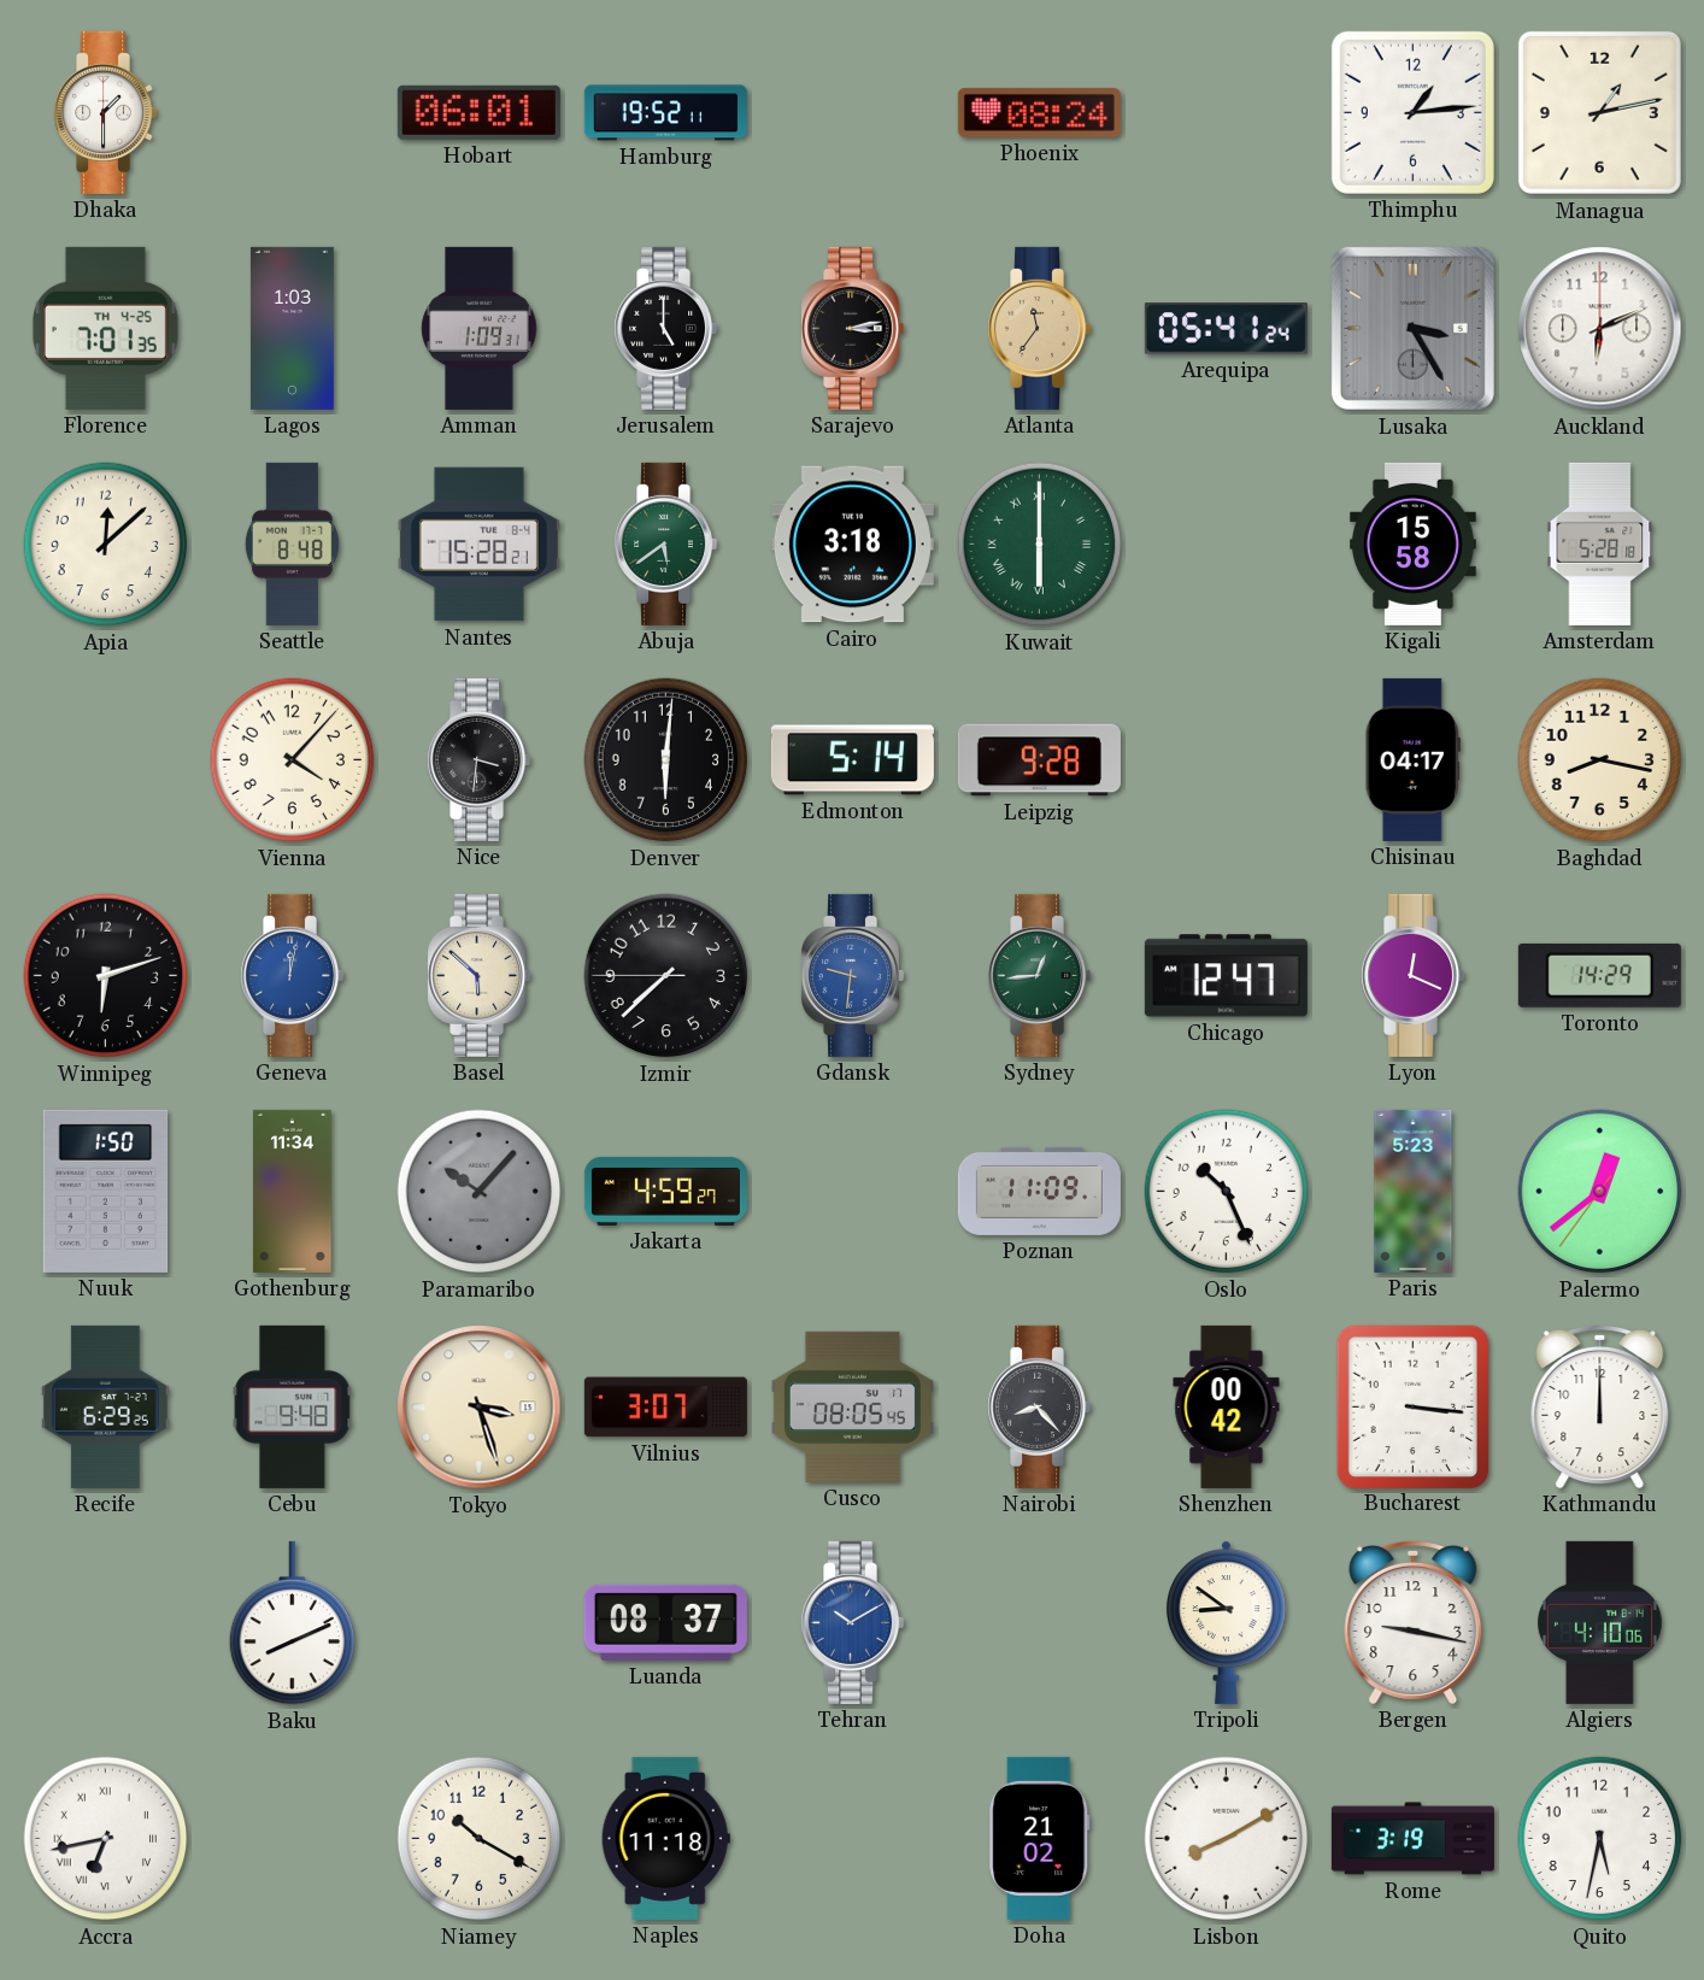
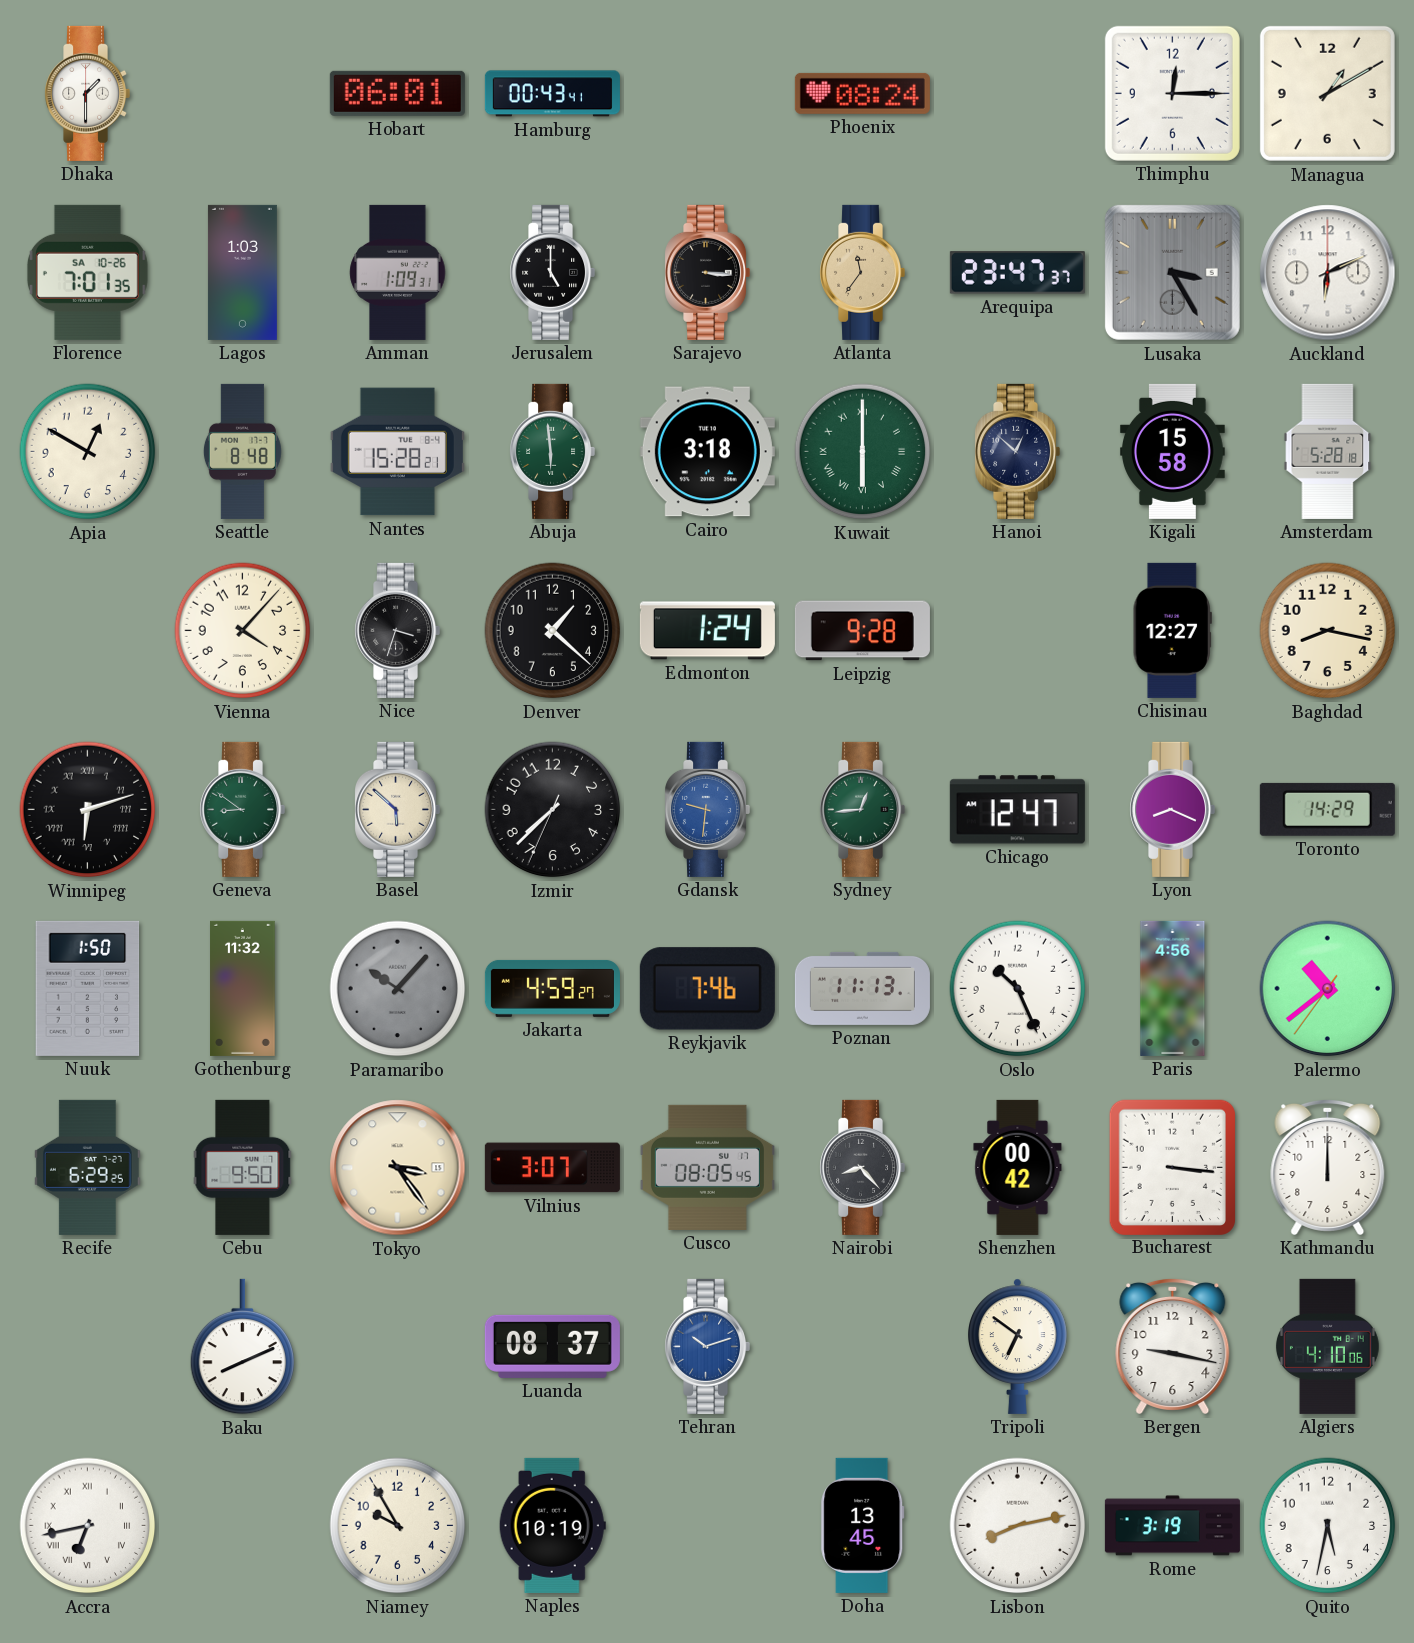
Hamburg: 19:52 -> 00:43 (552, 94)
Thimphu: 1:14 -> 12:15 (1172, 93)
Managua: 1:13 -> 1:10 (1327, 93)
Florence date: TH 4-25 -> SA 10-26 (87, 272)
Sarajevo: 3:13 -> 3:16 (708, 272)
Arequipa: 05:41 -> 23:47 (1017, 273)
Apia: 12:08 -> 12:50 (88, 452)
Abuja: 5:39 -> 5:59 (553, 451)
Hanoi: none -> 12:52 (1018, 451)
Nice: 3:31 -> 3:33 (398, 630)
Denver: 6:01 -> 1:22 (553, 631)
Edmonton: 5:14 -> 1:24 (707, 631)
Chisinau: 04:17 -> 12:27 (1172, 630)
Winnipeg numerals: Arabic -> Roman (88, 810)
Geneva: 12:02 -> 8:51 (243, 809)
Geneva dial: blue -> green (243, 809)
Izmir: 7:37:45 -> 7:37:34 (553, 810)
Lyon: 12:19 -> 8:19 (1173, 809)
Gothenburg: 11:34 -> 11:32 (243, 988)
Reykjavik: none -> 7:46 (707, 989)
Poznan: 11:09 -> 11:13 (862, 988)
Paris: 5:23 -> 4:56 (1173, 988)
Palermo: 12:38 -> 10:38 (1328, 989)
Cebu: 9:48 -> 9:50 (243, 1167)
Tokyo: 3:27 -> 3:24 (398, 1168)
Tehran: 10:10 -> 10:12 (708, 1346)
Tripoli: 8:51 -> 6:51 (1018, 1346)
Niamey: 10:20 -> 9:55 (398, 1526)
Naples: 11:18 -> 10:19 (552, 1525)
Doha: 21:02 -> 13:45 (863, 1525)
Lisbon: 8:10 -> 8:13 (1018, 1526)
